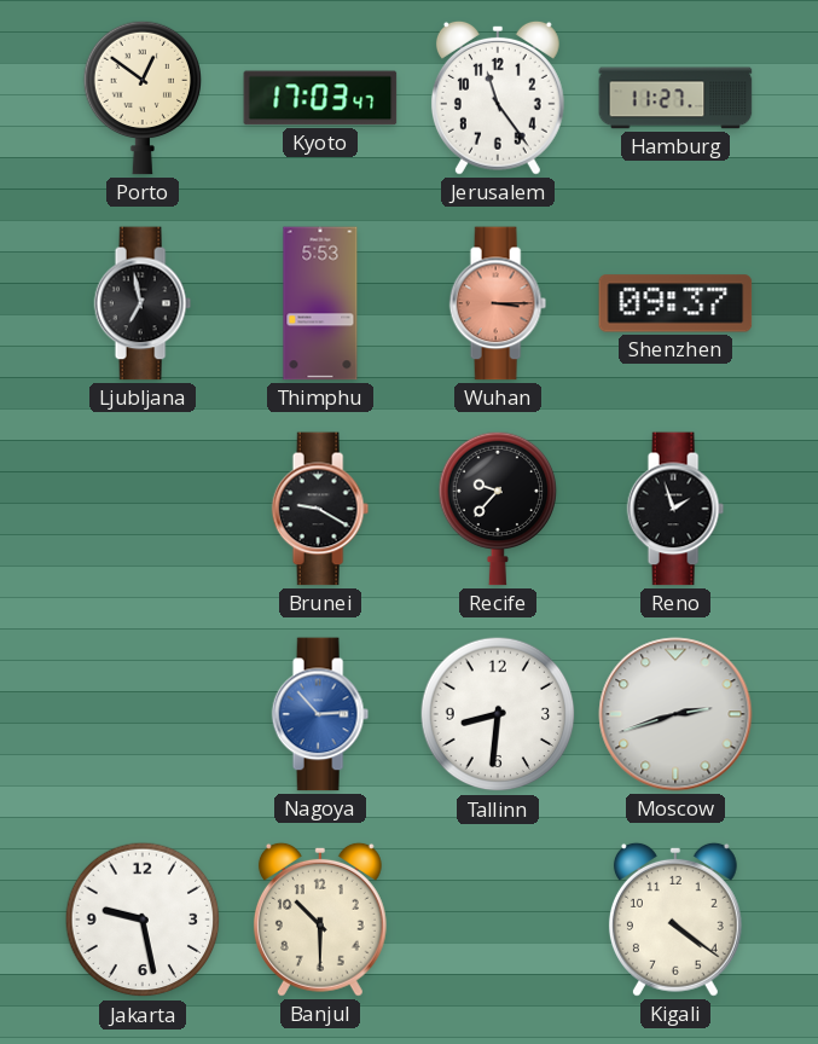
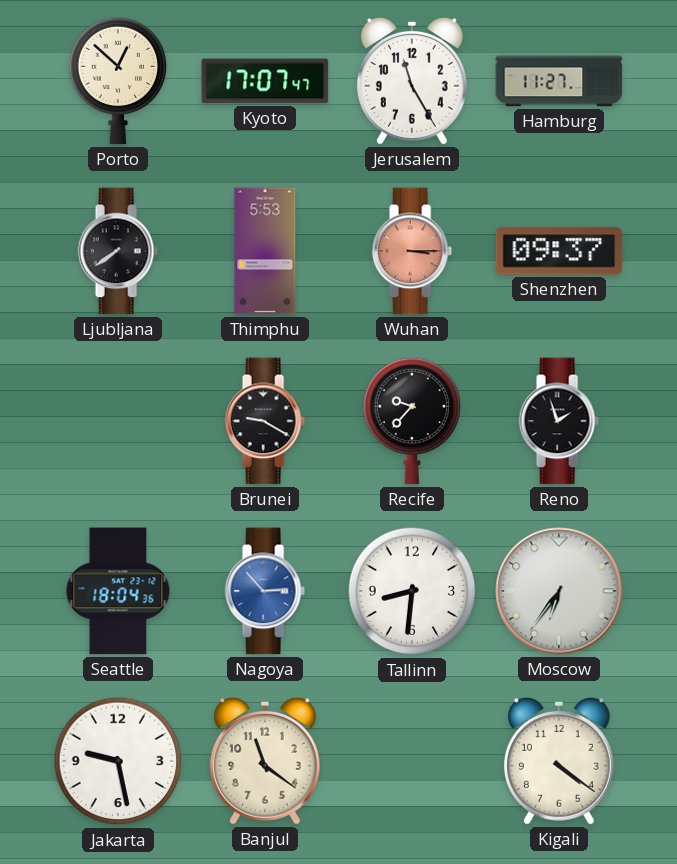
Porto: 12:51 -> 12:52 (118, 81)
Kyoto: 17:03 -> 17:07 (265, 81)
Jerusalem: 11:24 -> 11:25 (412, 81)
Ljubljana: 6:58 -> 7:39 (118, 251)
Seattle: none -> 18:04 (118, 591)
Moscow: 2:42 -> 6:36 (559, 591)
Banjul: 10:30 -> 11:21 (265, 761)
